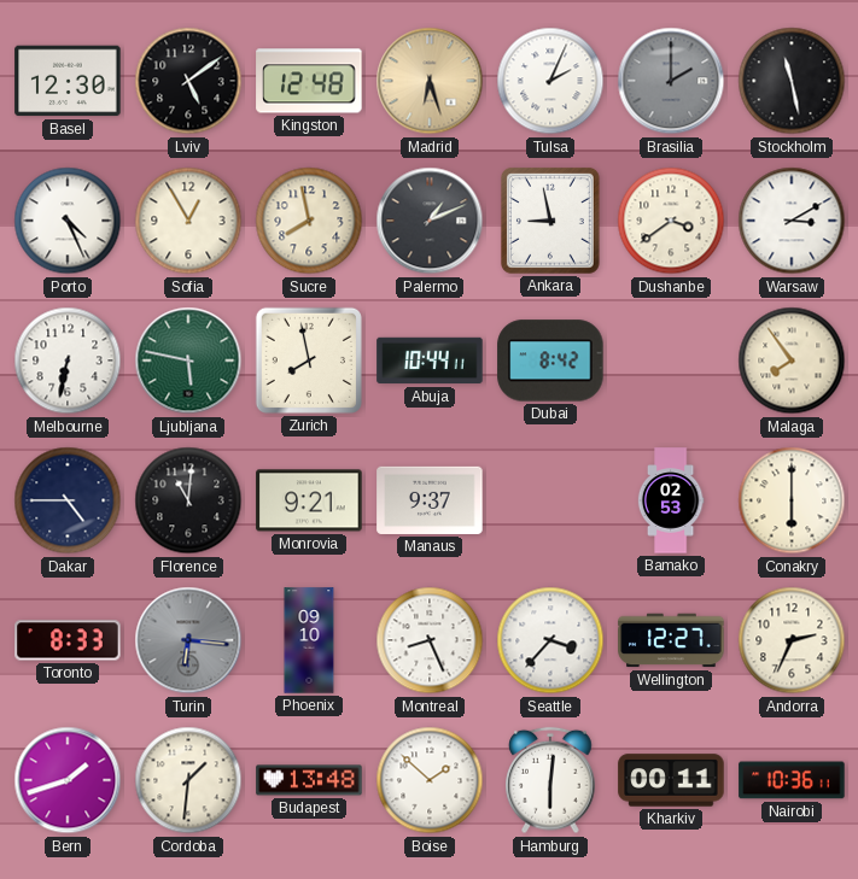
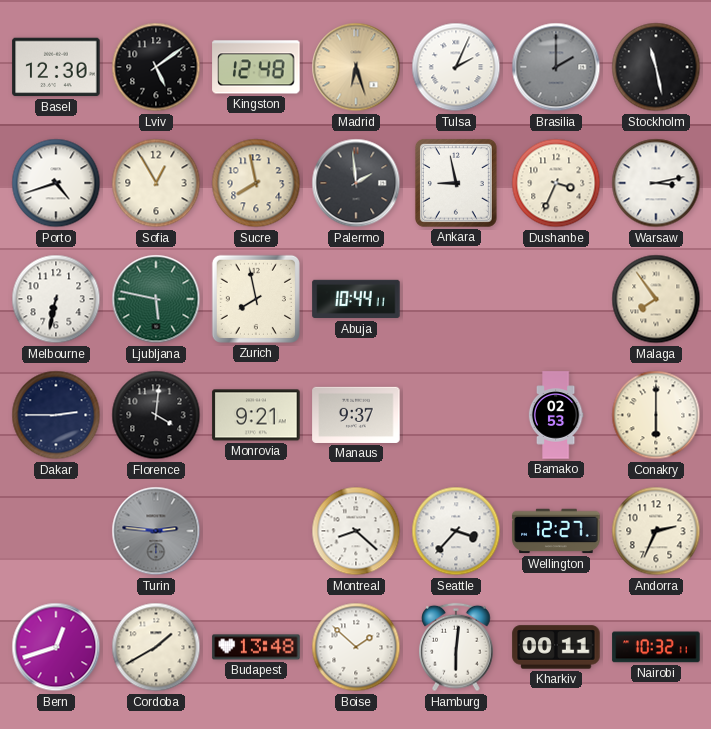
Porto: 4:26 -> 4:42 (56, 183)
Palermo: 1:11 -> 1:59 (356, 183)
Dushanbe: 3:39 -> 3:34 (556, 183)
Warsaw: 3:10 -> 3:13 (656, 183)
Dubai: 8:42 -> none (550, 361)
Dakar: 4:45 -> 2:45 (56, 415)
Florence: 11:01 -> 4:01 (156, 415)
Toronto: 8:33 -> none (68, 640)
Turin: 6:16 -> 2:46 (156, 531)
Phoenix: 09:10 -> none (309, 640)
Montreal: 8:26 -> 8:22 (356, 531)
Bern: 1:42 -> 12:42 (56, 647)
Cordoba: 1:31 -> 1:40 (156, 647)
Nairobi: 10:36 -> 10:32 (656, 647)
